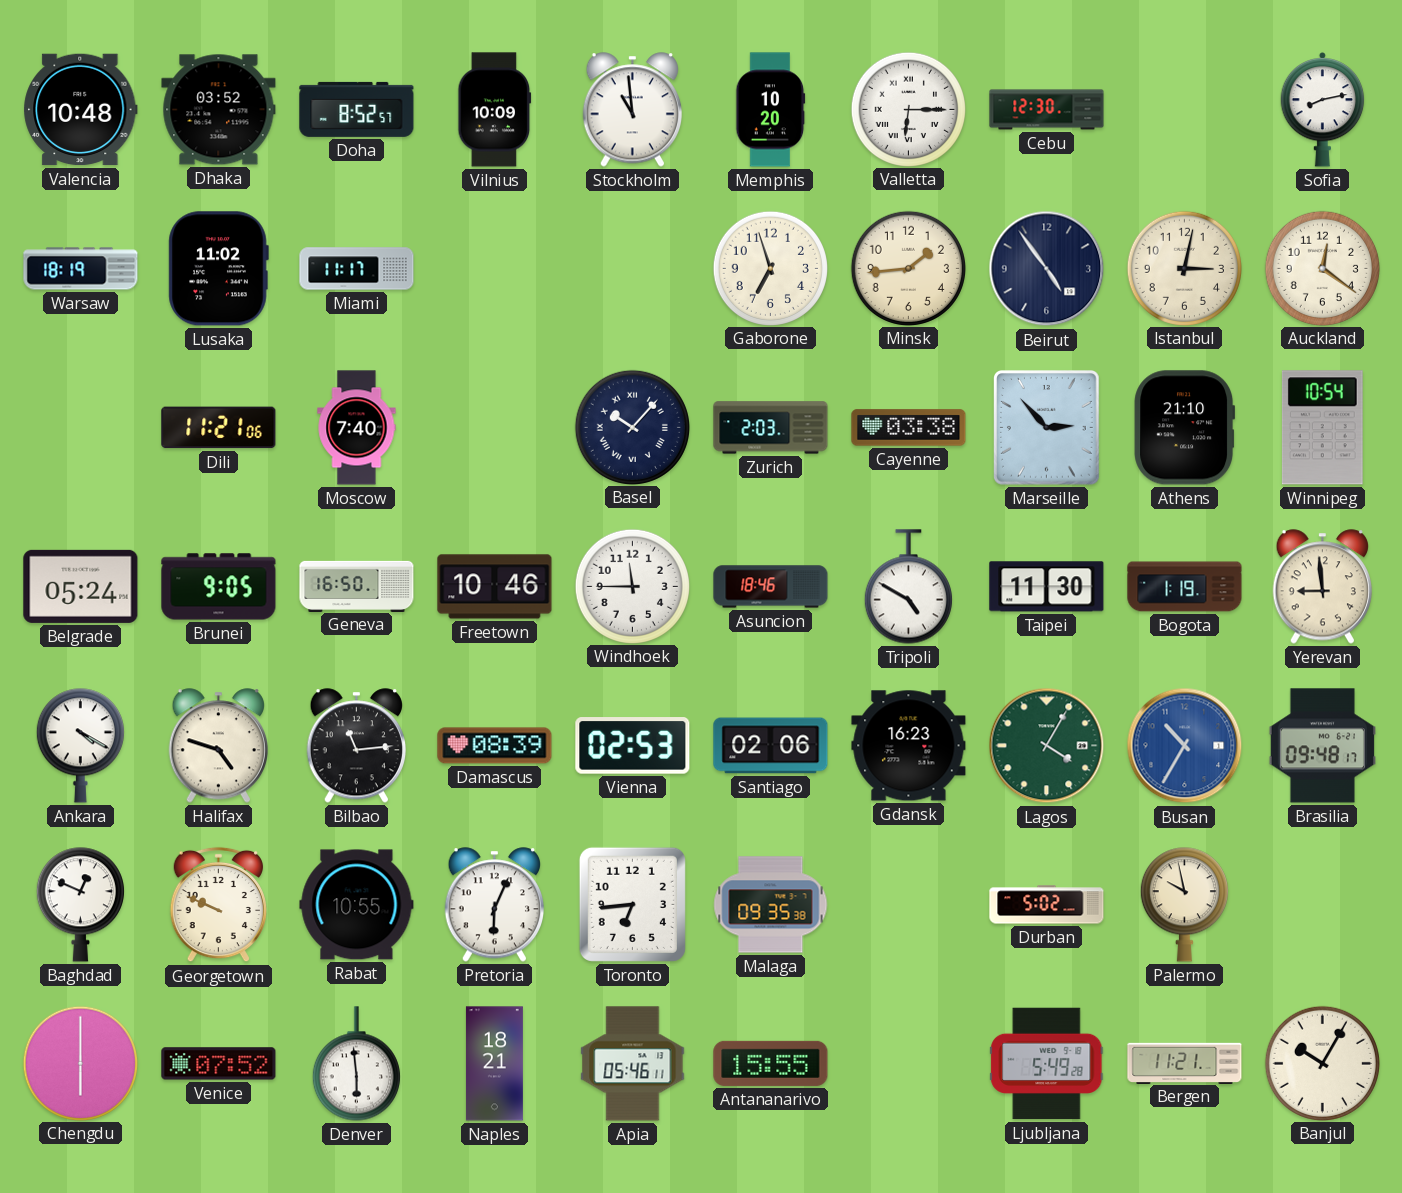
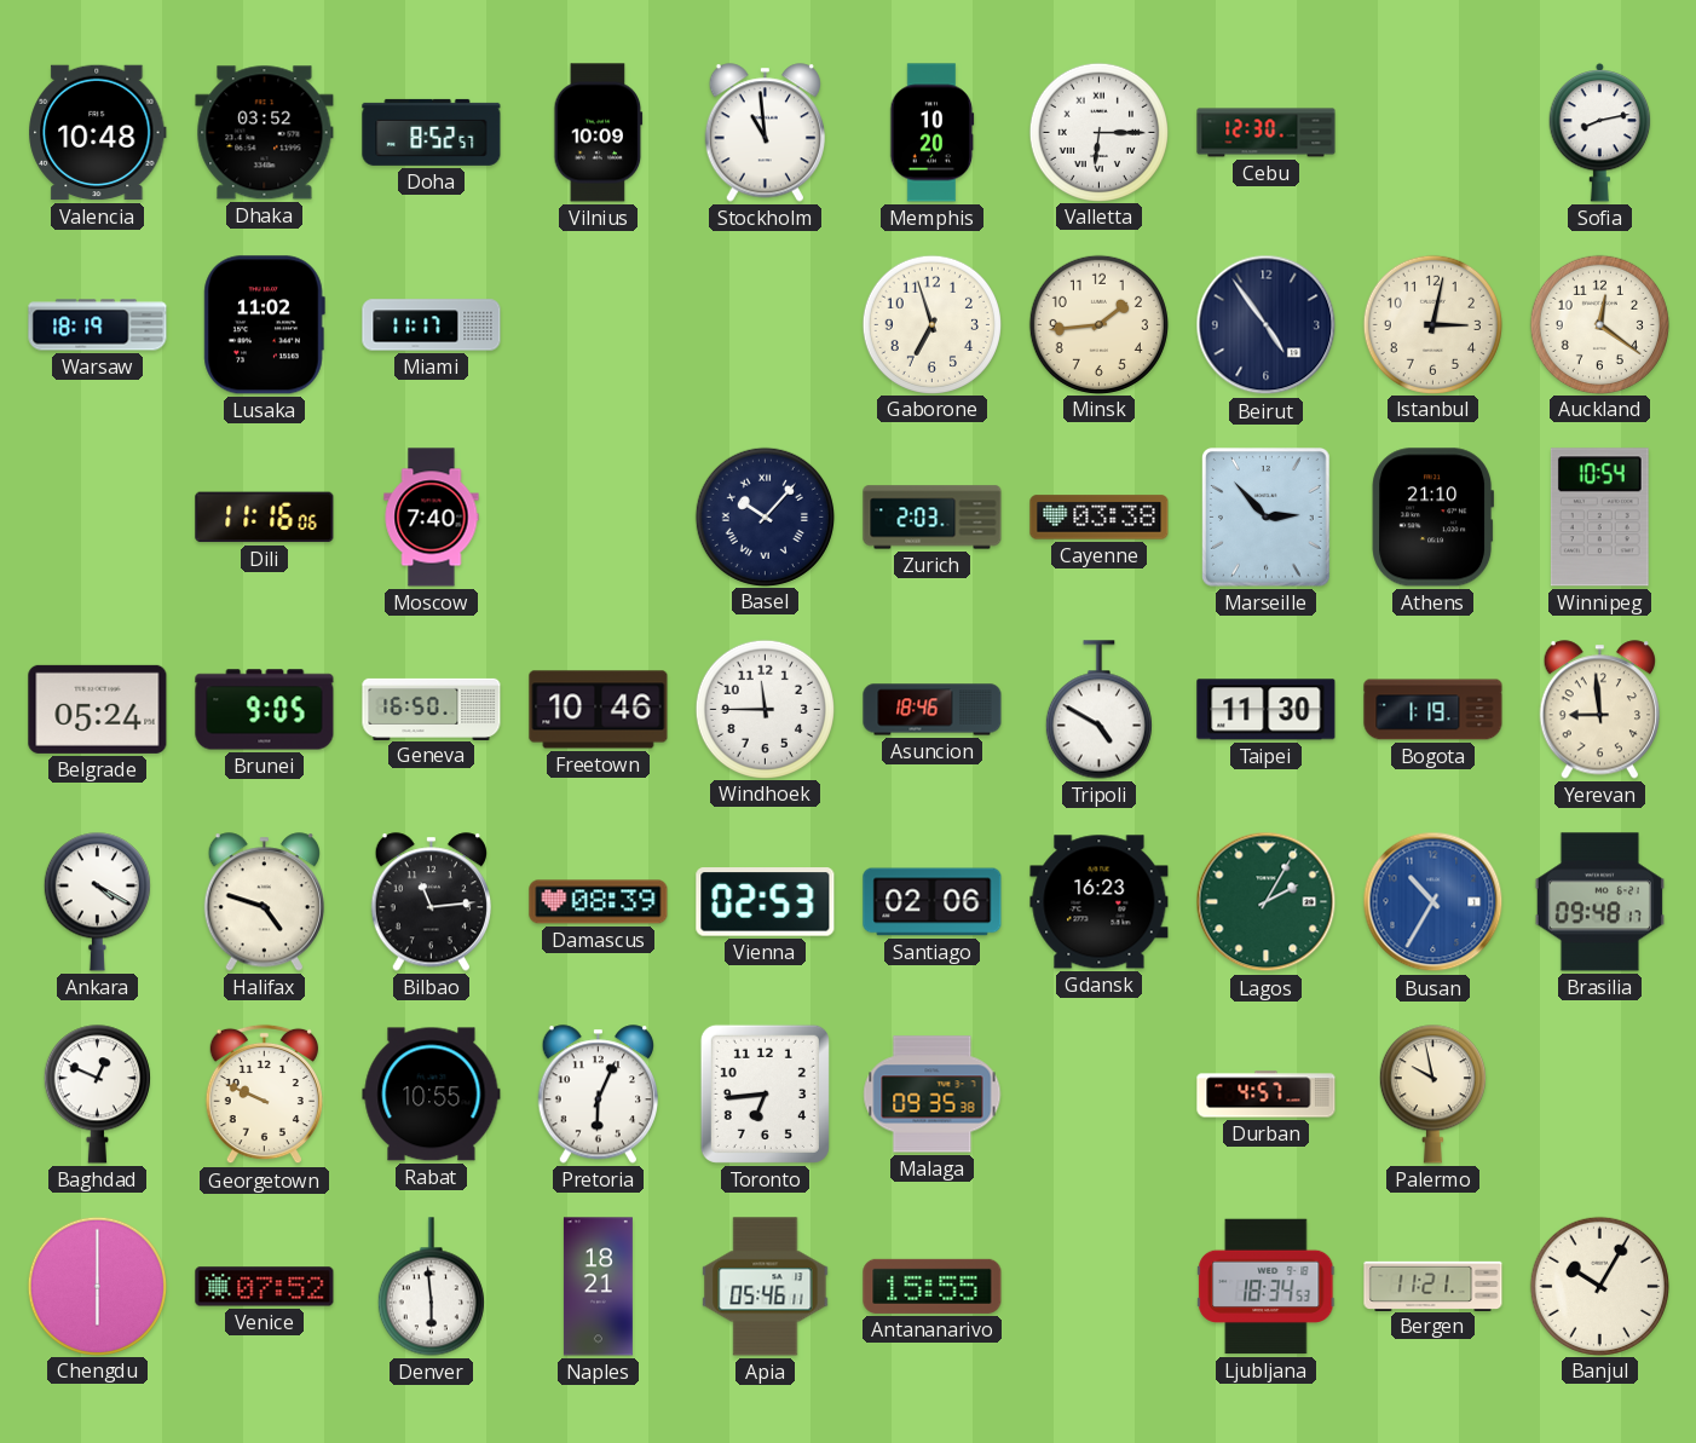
Dili: 11:21 -> 11:16 (265, 518)
Lagos: 4:05 -> 2:05 (1267, 902)
Durban: 5:02 -> 4:57 (1267, 1095)
Ljubljana: 5:49 -> 18:34 (1267, 1287)
